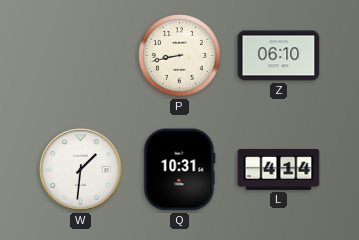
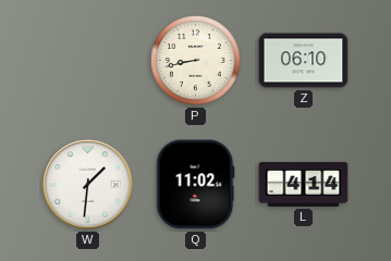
Q: 10:31 -> 11:02 (196, 185)
